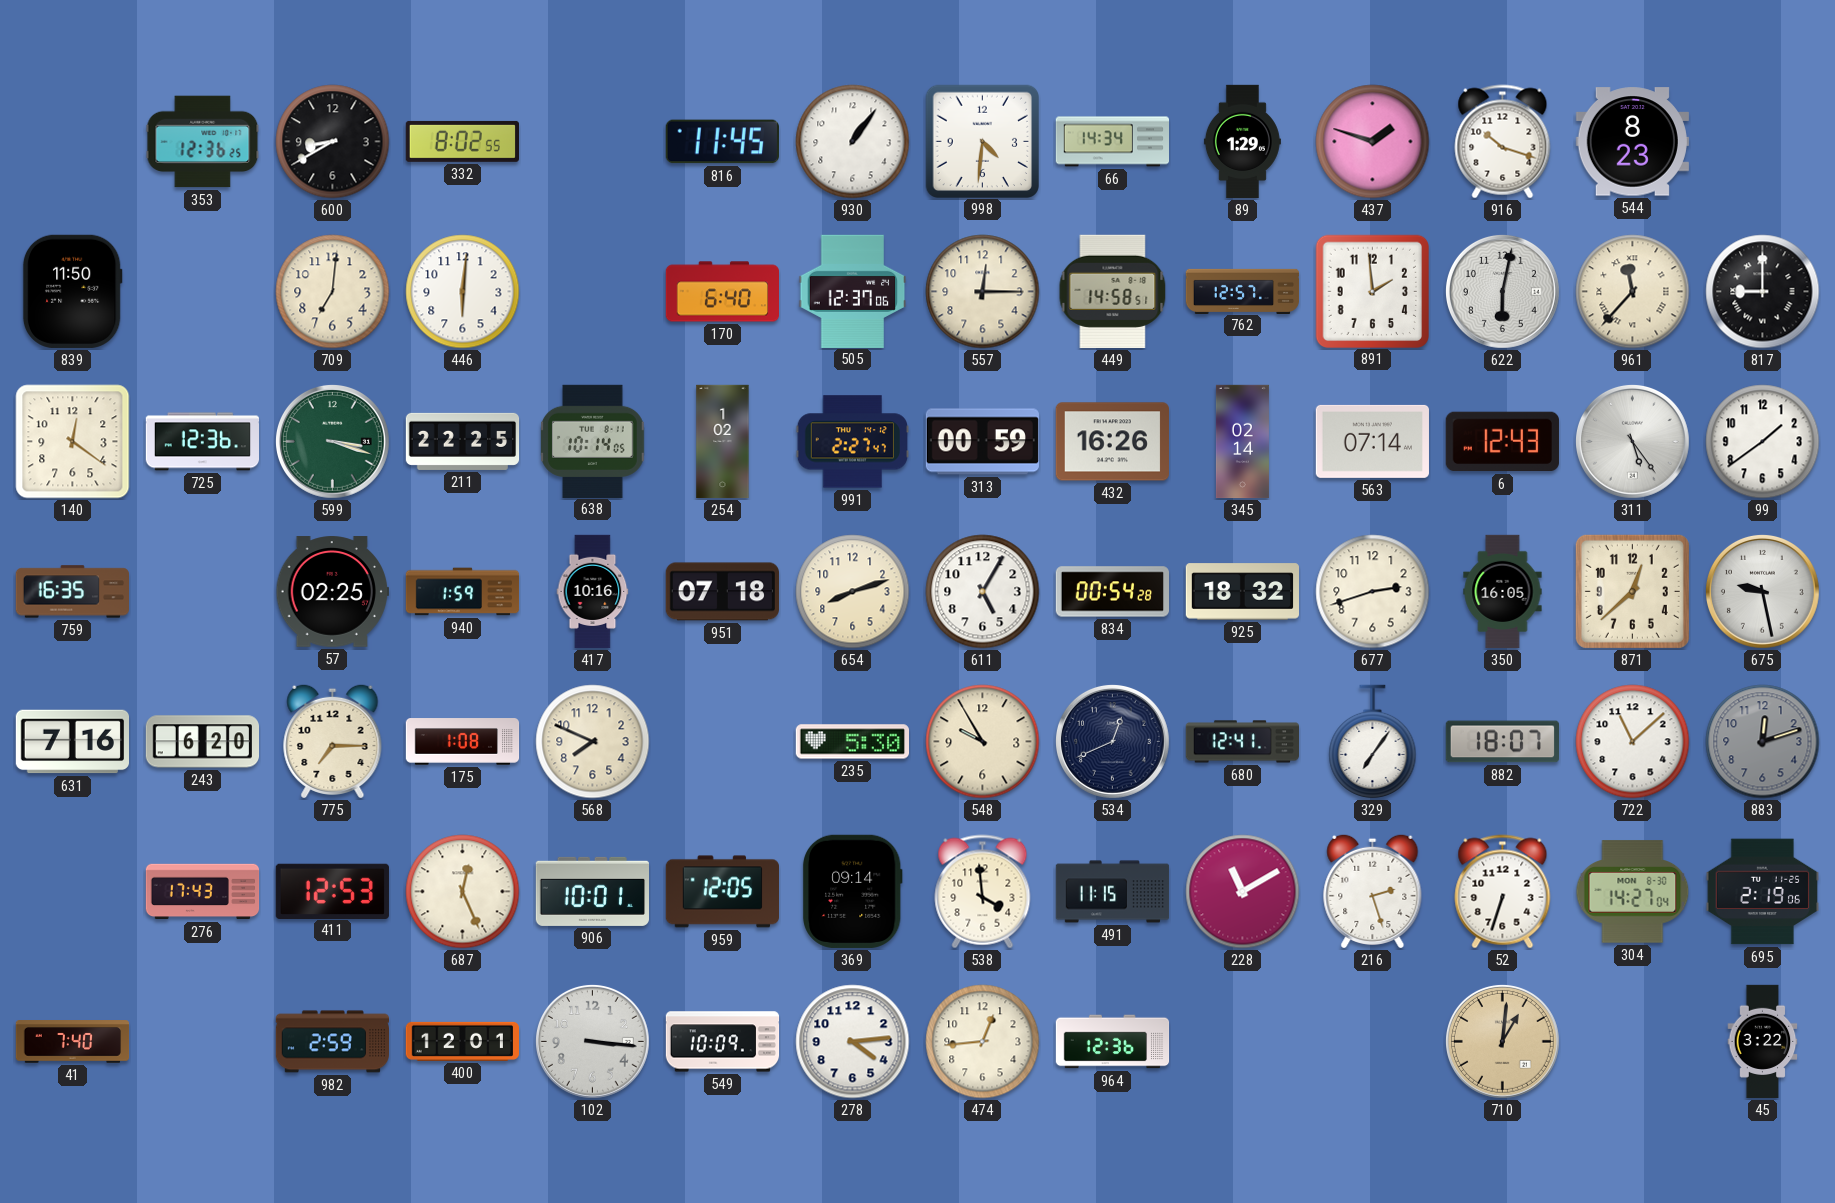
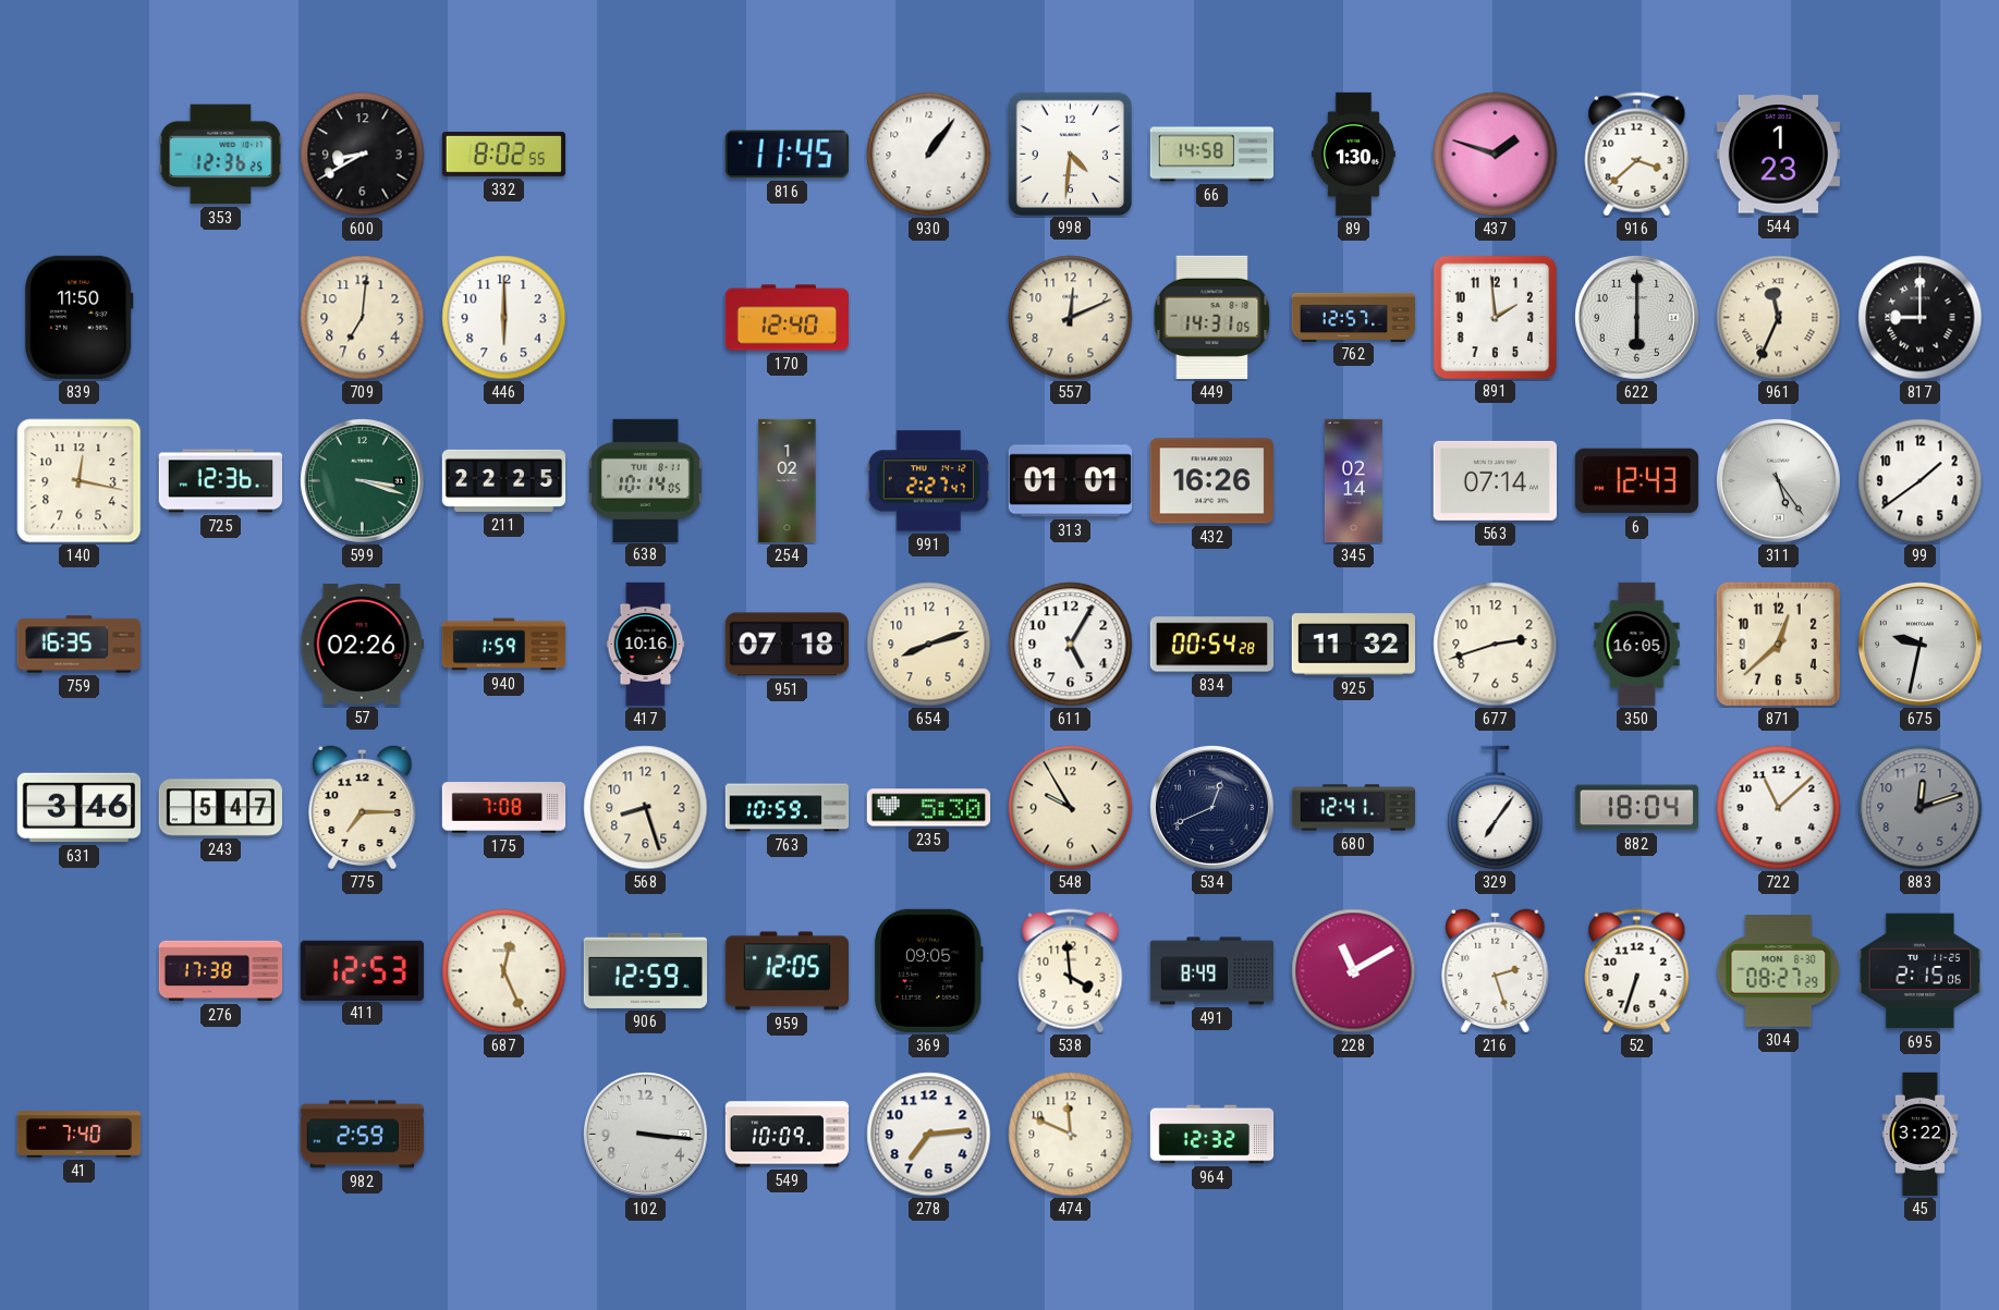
66: 14:34 -> 14:58 (1212, 155)
89: 1:29 -> 1:30 (1353, 155)
916: 10:18 -> 3:38 (1637, 155)
544: 8:23 -> 1:23 (1778, 155)
446: 6:01 -> 6:00 (504, 318)
170: 6:40 -> 12:40 (788, 318)
505: 12:37 -> none (853, 291)
557: 12:15 -> 12:11 (1071, 318)
449: 14:58 -> 14:31 (1212, 317)
622: 6:02 -> 6:00 (1636, 317)
961: 11:37 -> 11:34 (1779, 318)
140: 12:21 -> 12:17 (80, 481)
313: 00:59 -> 01:01 (1070, 481)
57: 02:25 -> 02:26 (362, 645)
925: 18:32 -> 11:32 (1353, 645)
675: 9:28 -> 9:32 (1919, 644)
631: 7:16 -> 3:46 (78, 808)
243: 6:20 -> 5:47 (220, 808)
175: 1:08 -> 7:08 (504, 808)
568: 7:49 -> 8:27 (646, 808)
763: none -> 10:59 (788, 808)
882: 18:07 -> 18:04 (1636, 808)
276: 17:43 -> 17:38 (221, 971)
906: 10:01 -> 12:59 (645, 970)
369: 09:14 -> 09:05 (928, 970)
491: 11:15 -> 8:49 (1212, 971)
304: 14:27 -> 08:27 (1779, 971)
695: 2:19 -> 2:15 (1919, 971)
400: 12:01 -> none (462, 1041)
278: 4:14 -> 7:14 (929, 1135)
474: 12:44 -> 11:49 (1071, 1135)
964: 12:36 -> 12:32 (1212, 1135)
710: 1:01 -> none (1502, 1041)
